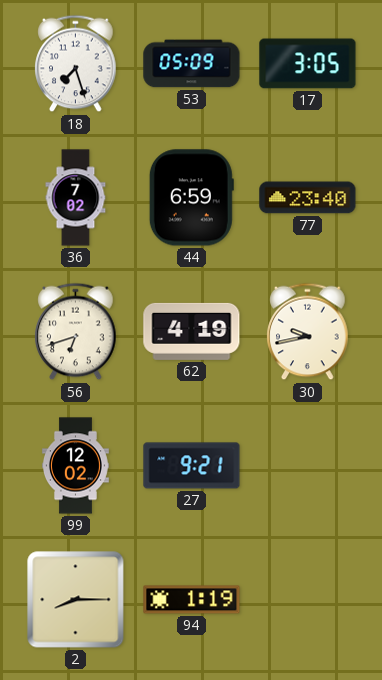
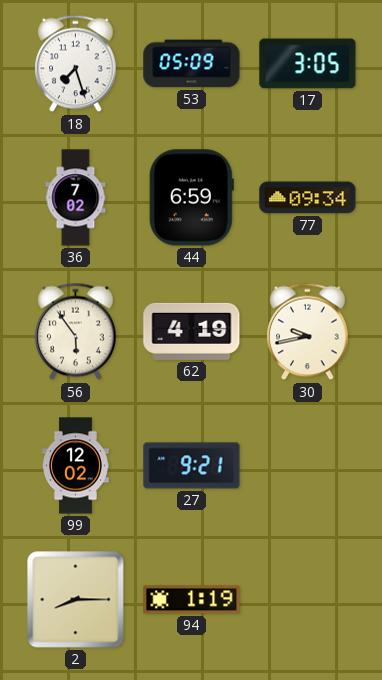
77: 23:40 -> 09:34 (308, 198)
56: 6:42 -> 5:54 (76, 332)
